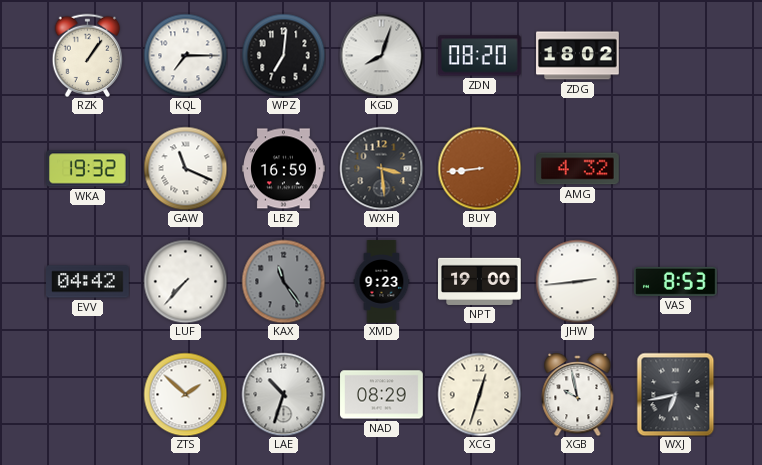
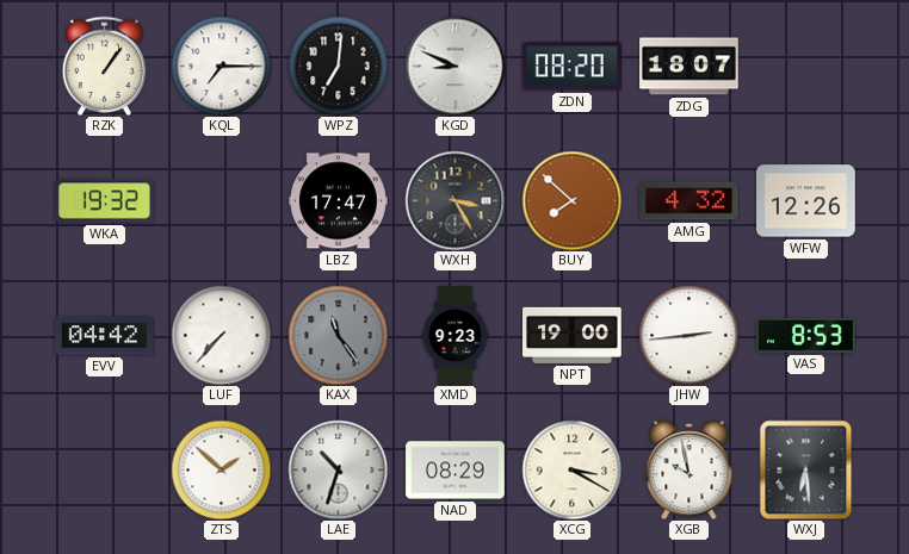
KGD: 8:03 -> 8:49 (455, 66)
ZDG: 18:02 -> 18:07 (690, 67)
GAW: 11:19 -> none (185, 168)
LBZ: 16:59 -> 17:47 (339, 201)
WXH: 3:29 -> 3:25 (455, 200)
BUY: 8:44 -> 7:52 (571, 200)
WFW: none -> 12:26 (806, 201)
XCG: 12:33 -> 3:20 (571, 469)
WXJ: 6:43 -> 6:29 (806, 469)
